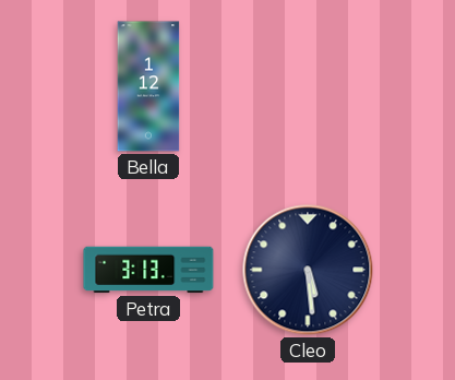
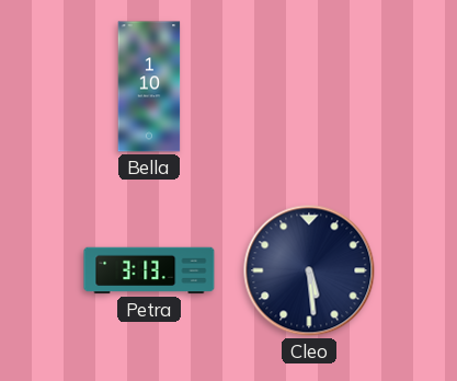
Bella: 1:12 -> 1:10 (149, 86)
